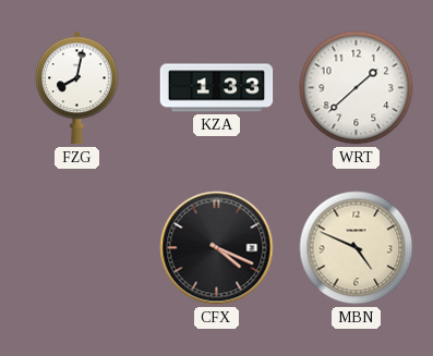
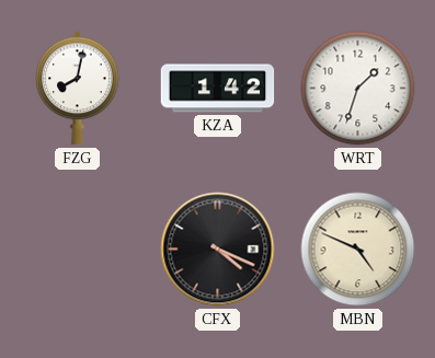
KZA: 1:33 -> 1:42 (218, 89)
WRT: 1:38 -> 1:33 (358, 89)
